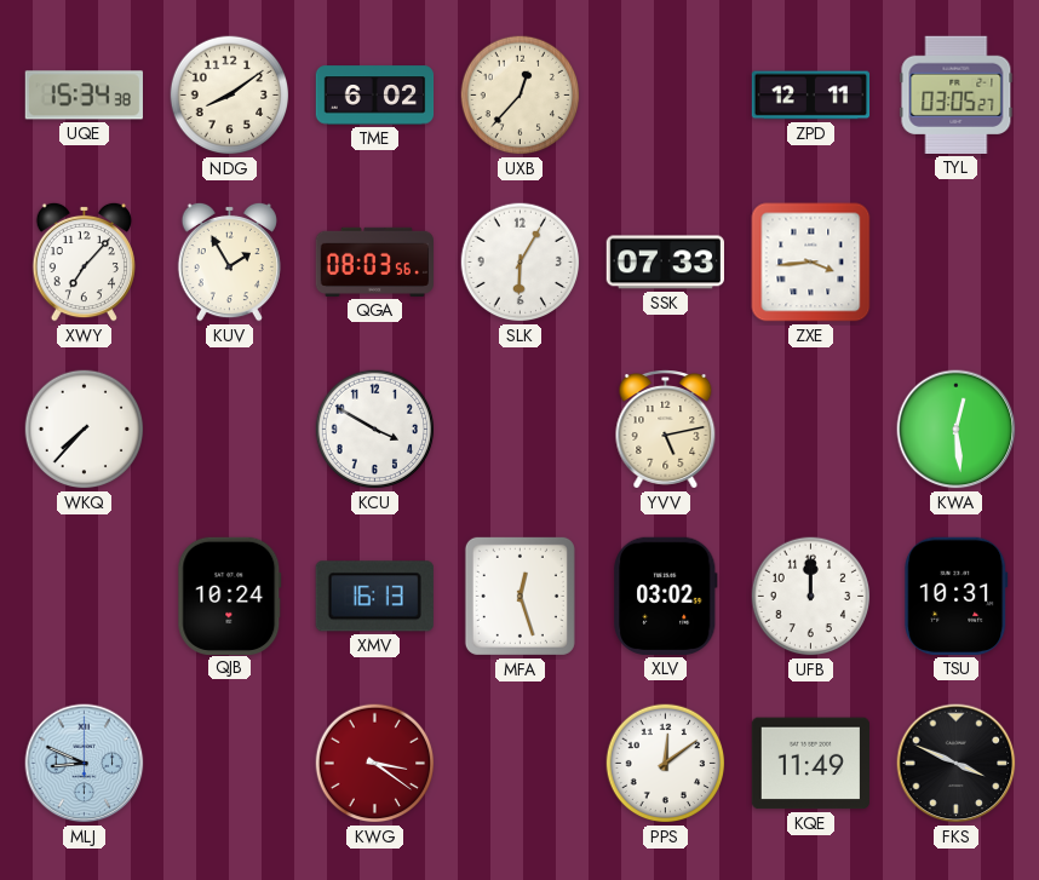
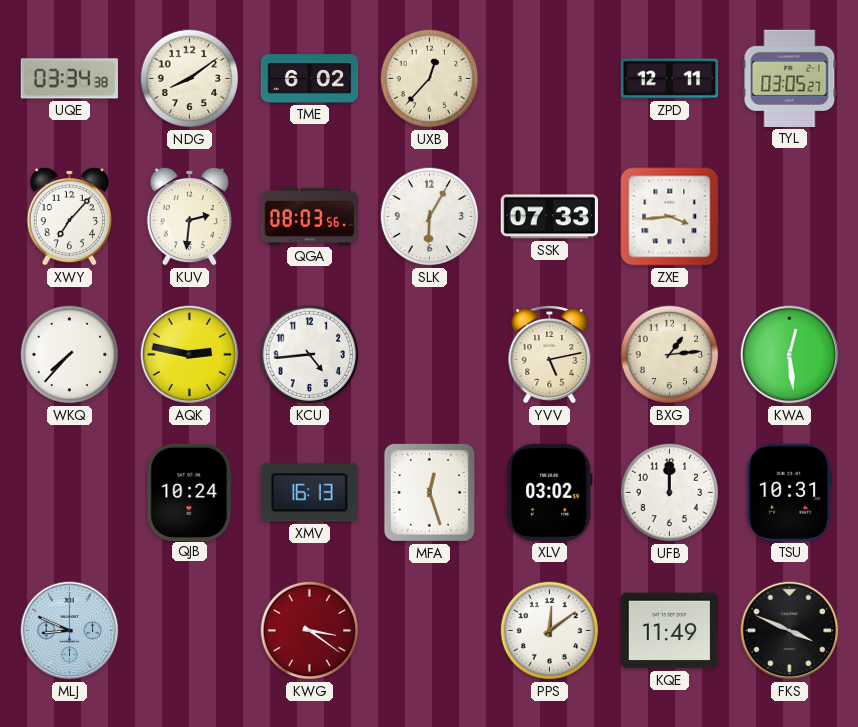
UQE: 15:34 -> 03:34 (69, 79)
KUV: 1:55 -> 2:31 (189, 216)
AQK: none -> 2:47 (190, 355)
KCU: 3:50 -> 4:44 (310, 355)
BXG: none -> 1:14 (670, 355)
